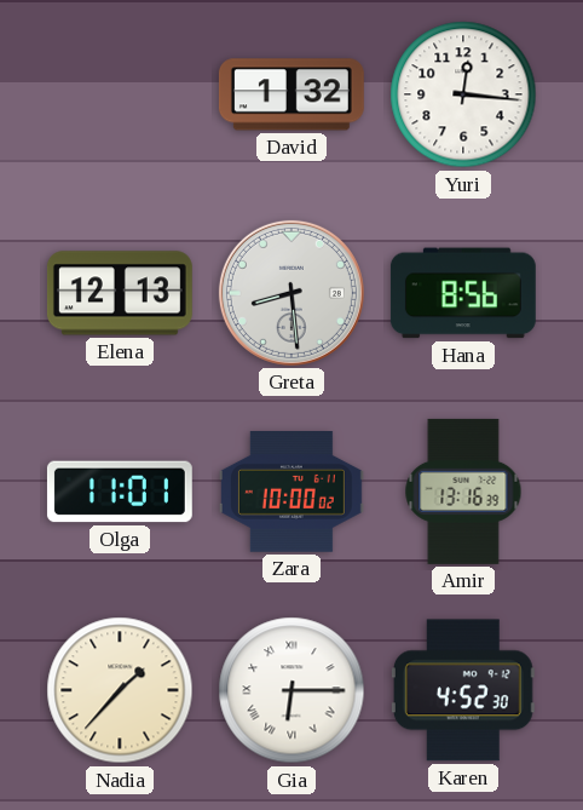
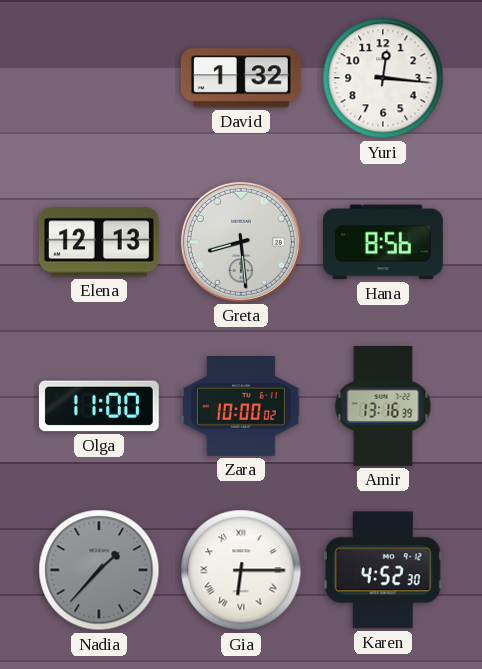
Olga: 11:01 -> 11:00 (99, 406)
Nadia dial: cream -> grey (99, 570)
